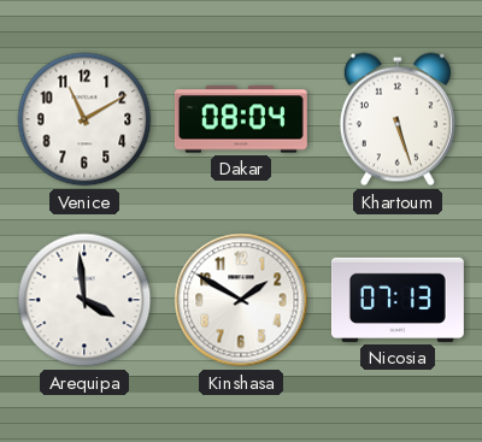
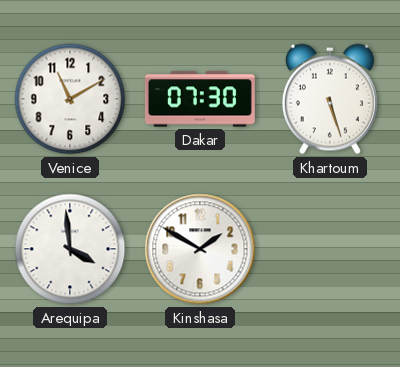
Dakar: 08:04 -> 07:30 (200, 99)
Nicosia: 07:13 -> none (398, 300)
